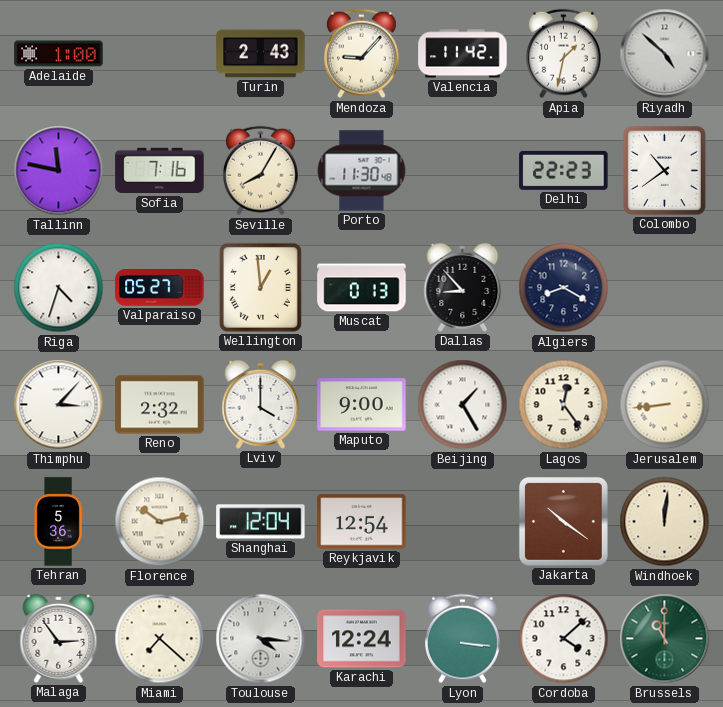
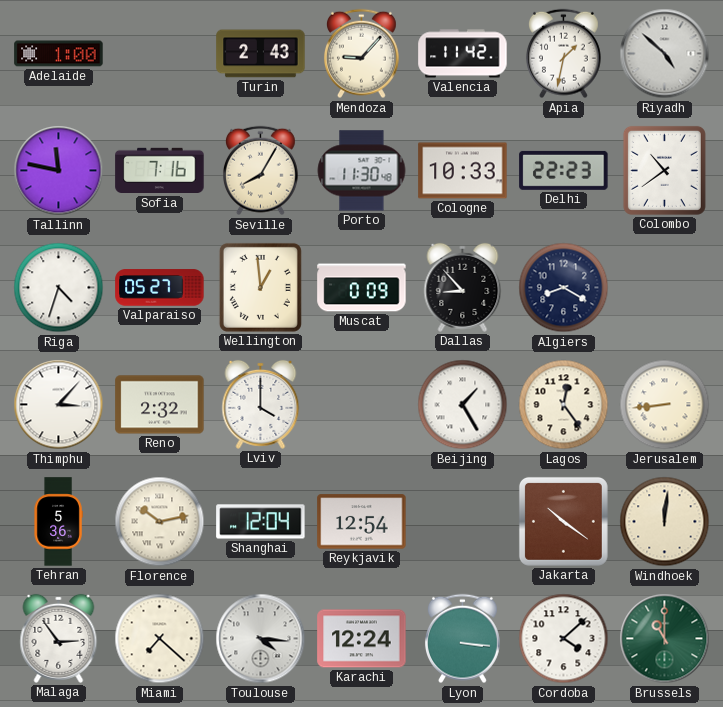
Cologne: none -> 10:33 (463, 171)
Muscat: 0:13 -> 0:09 (362, 288)
Maputo: 9:00 -> none (362, 405)
